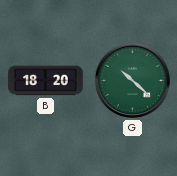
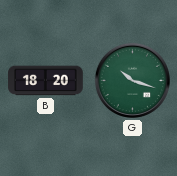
G: 10:22 -> 10:18 (132, 80)
